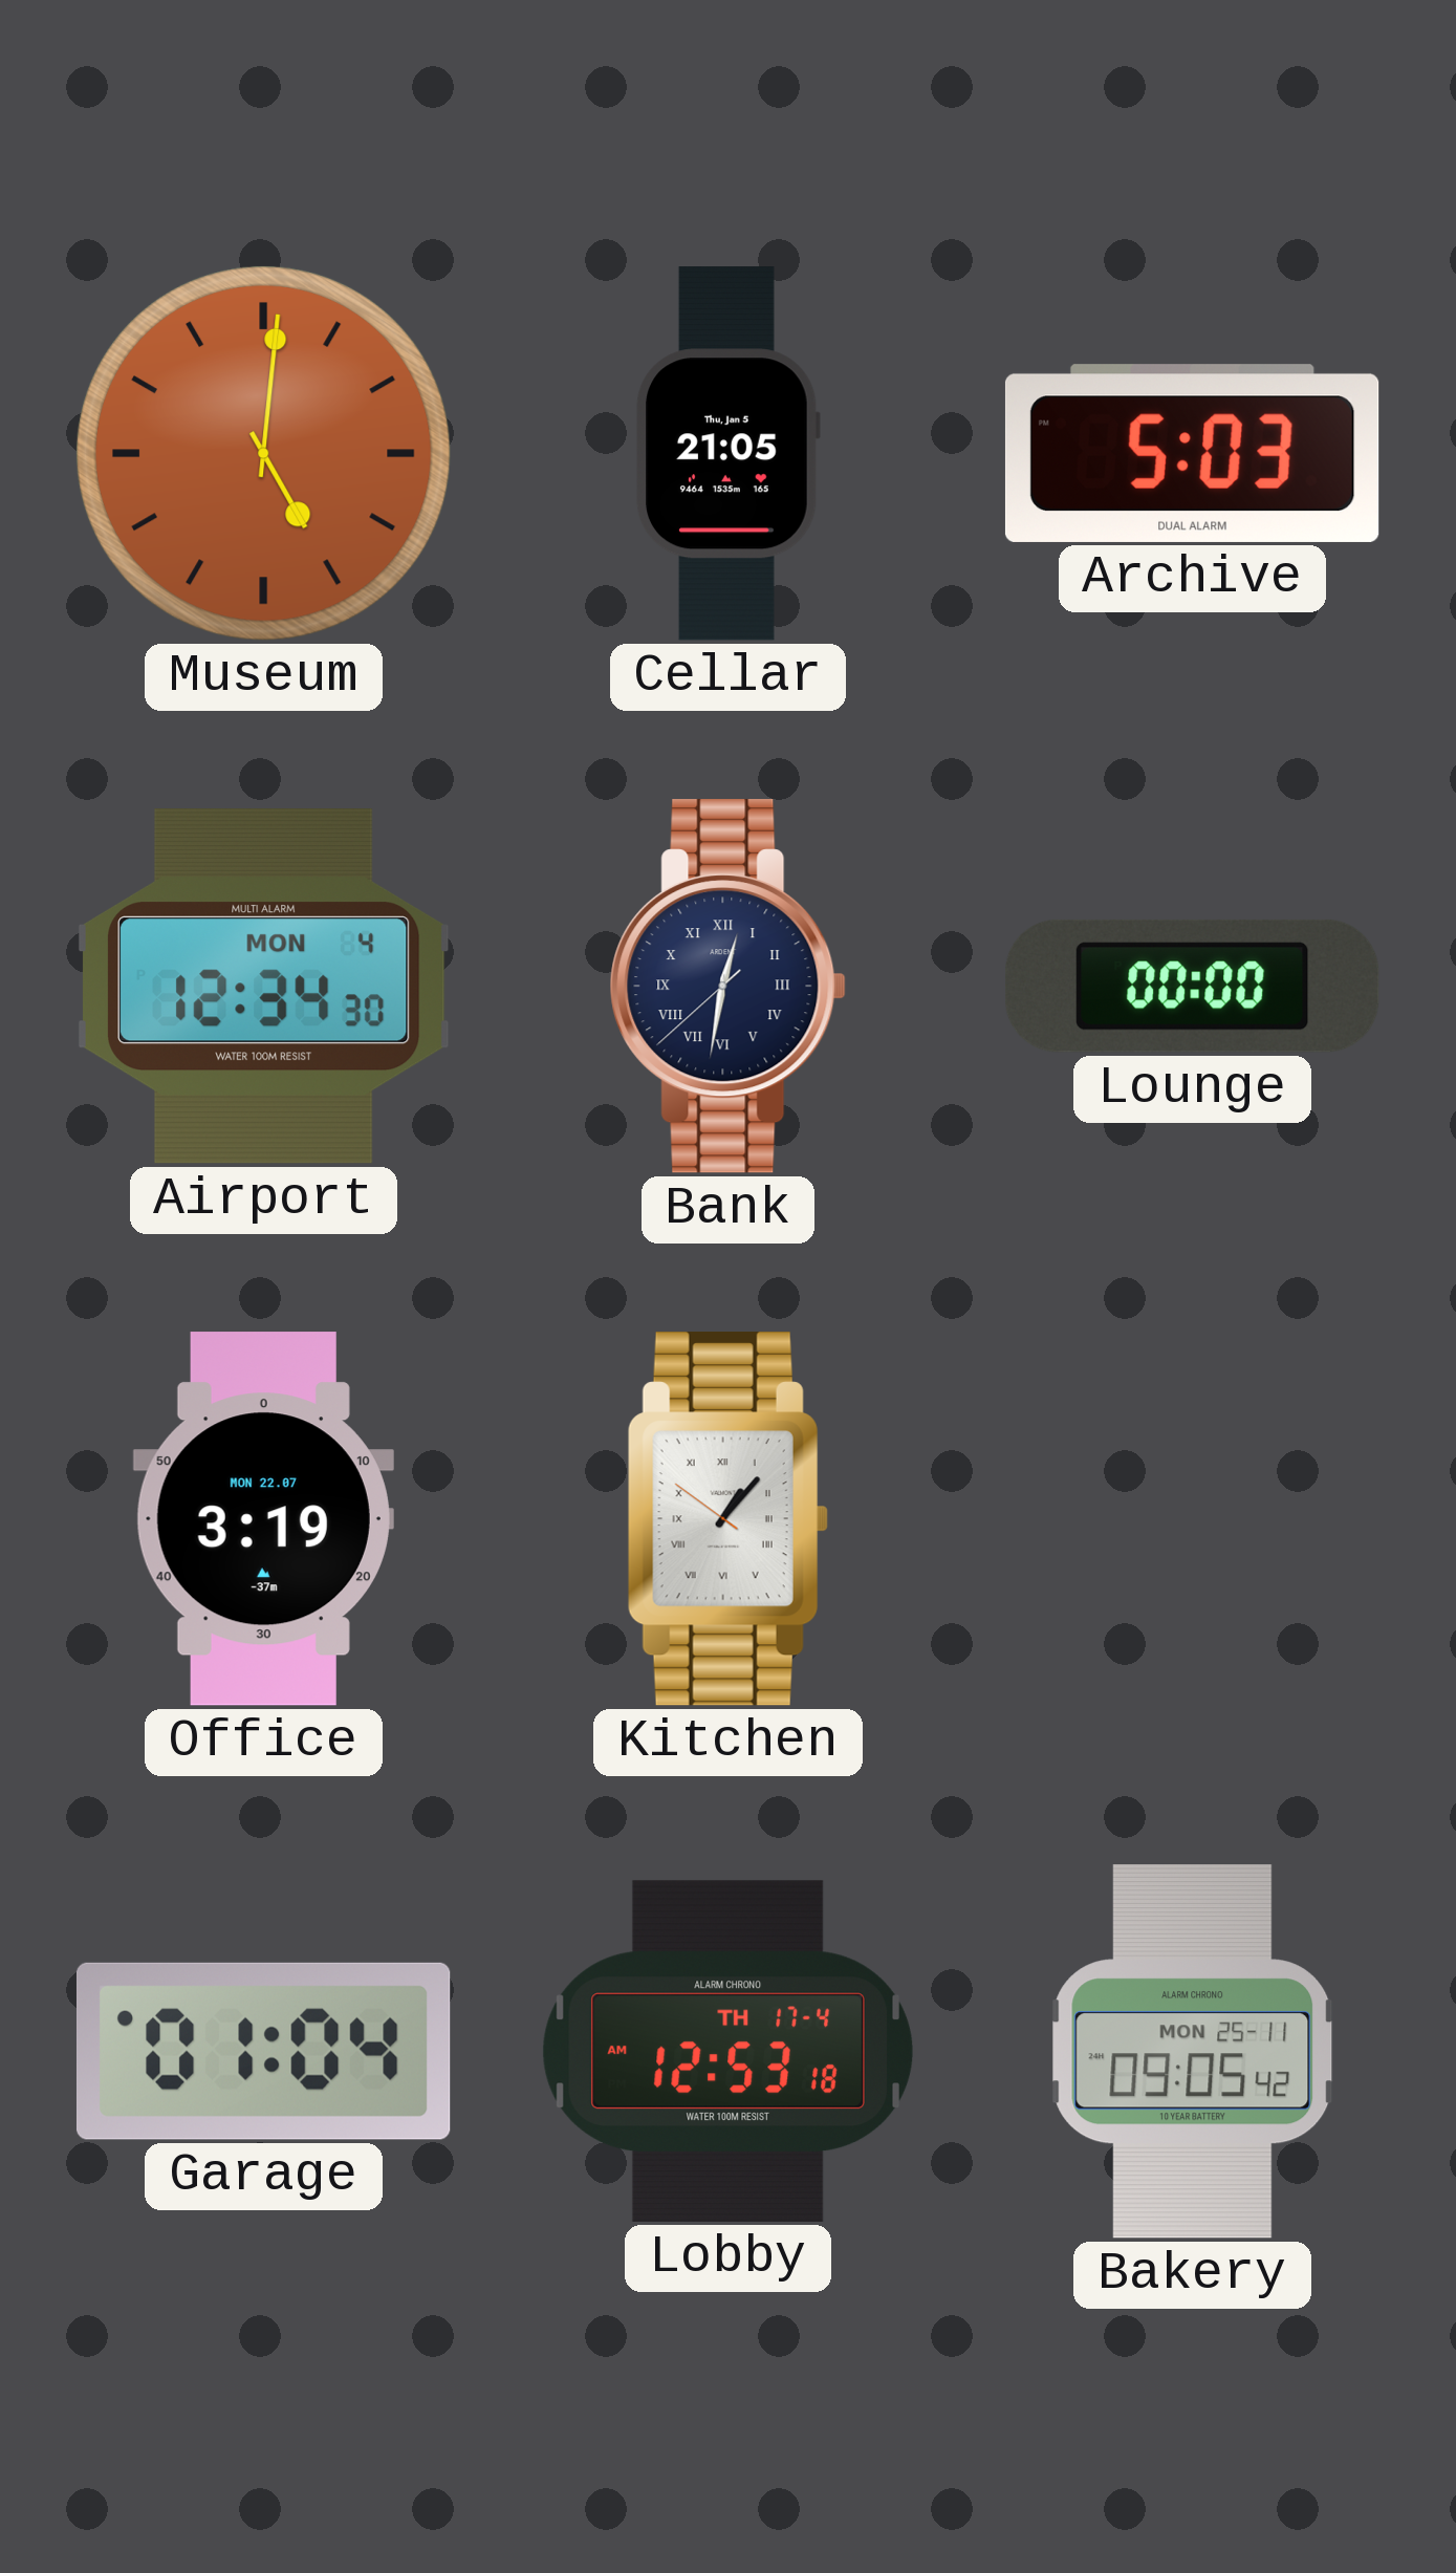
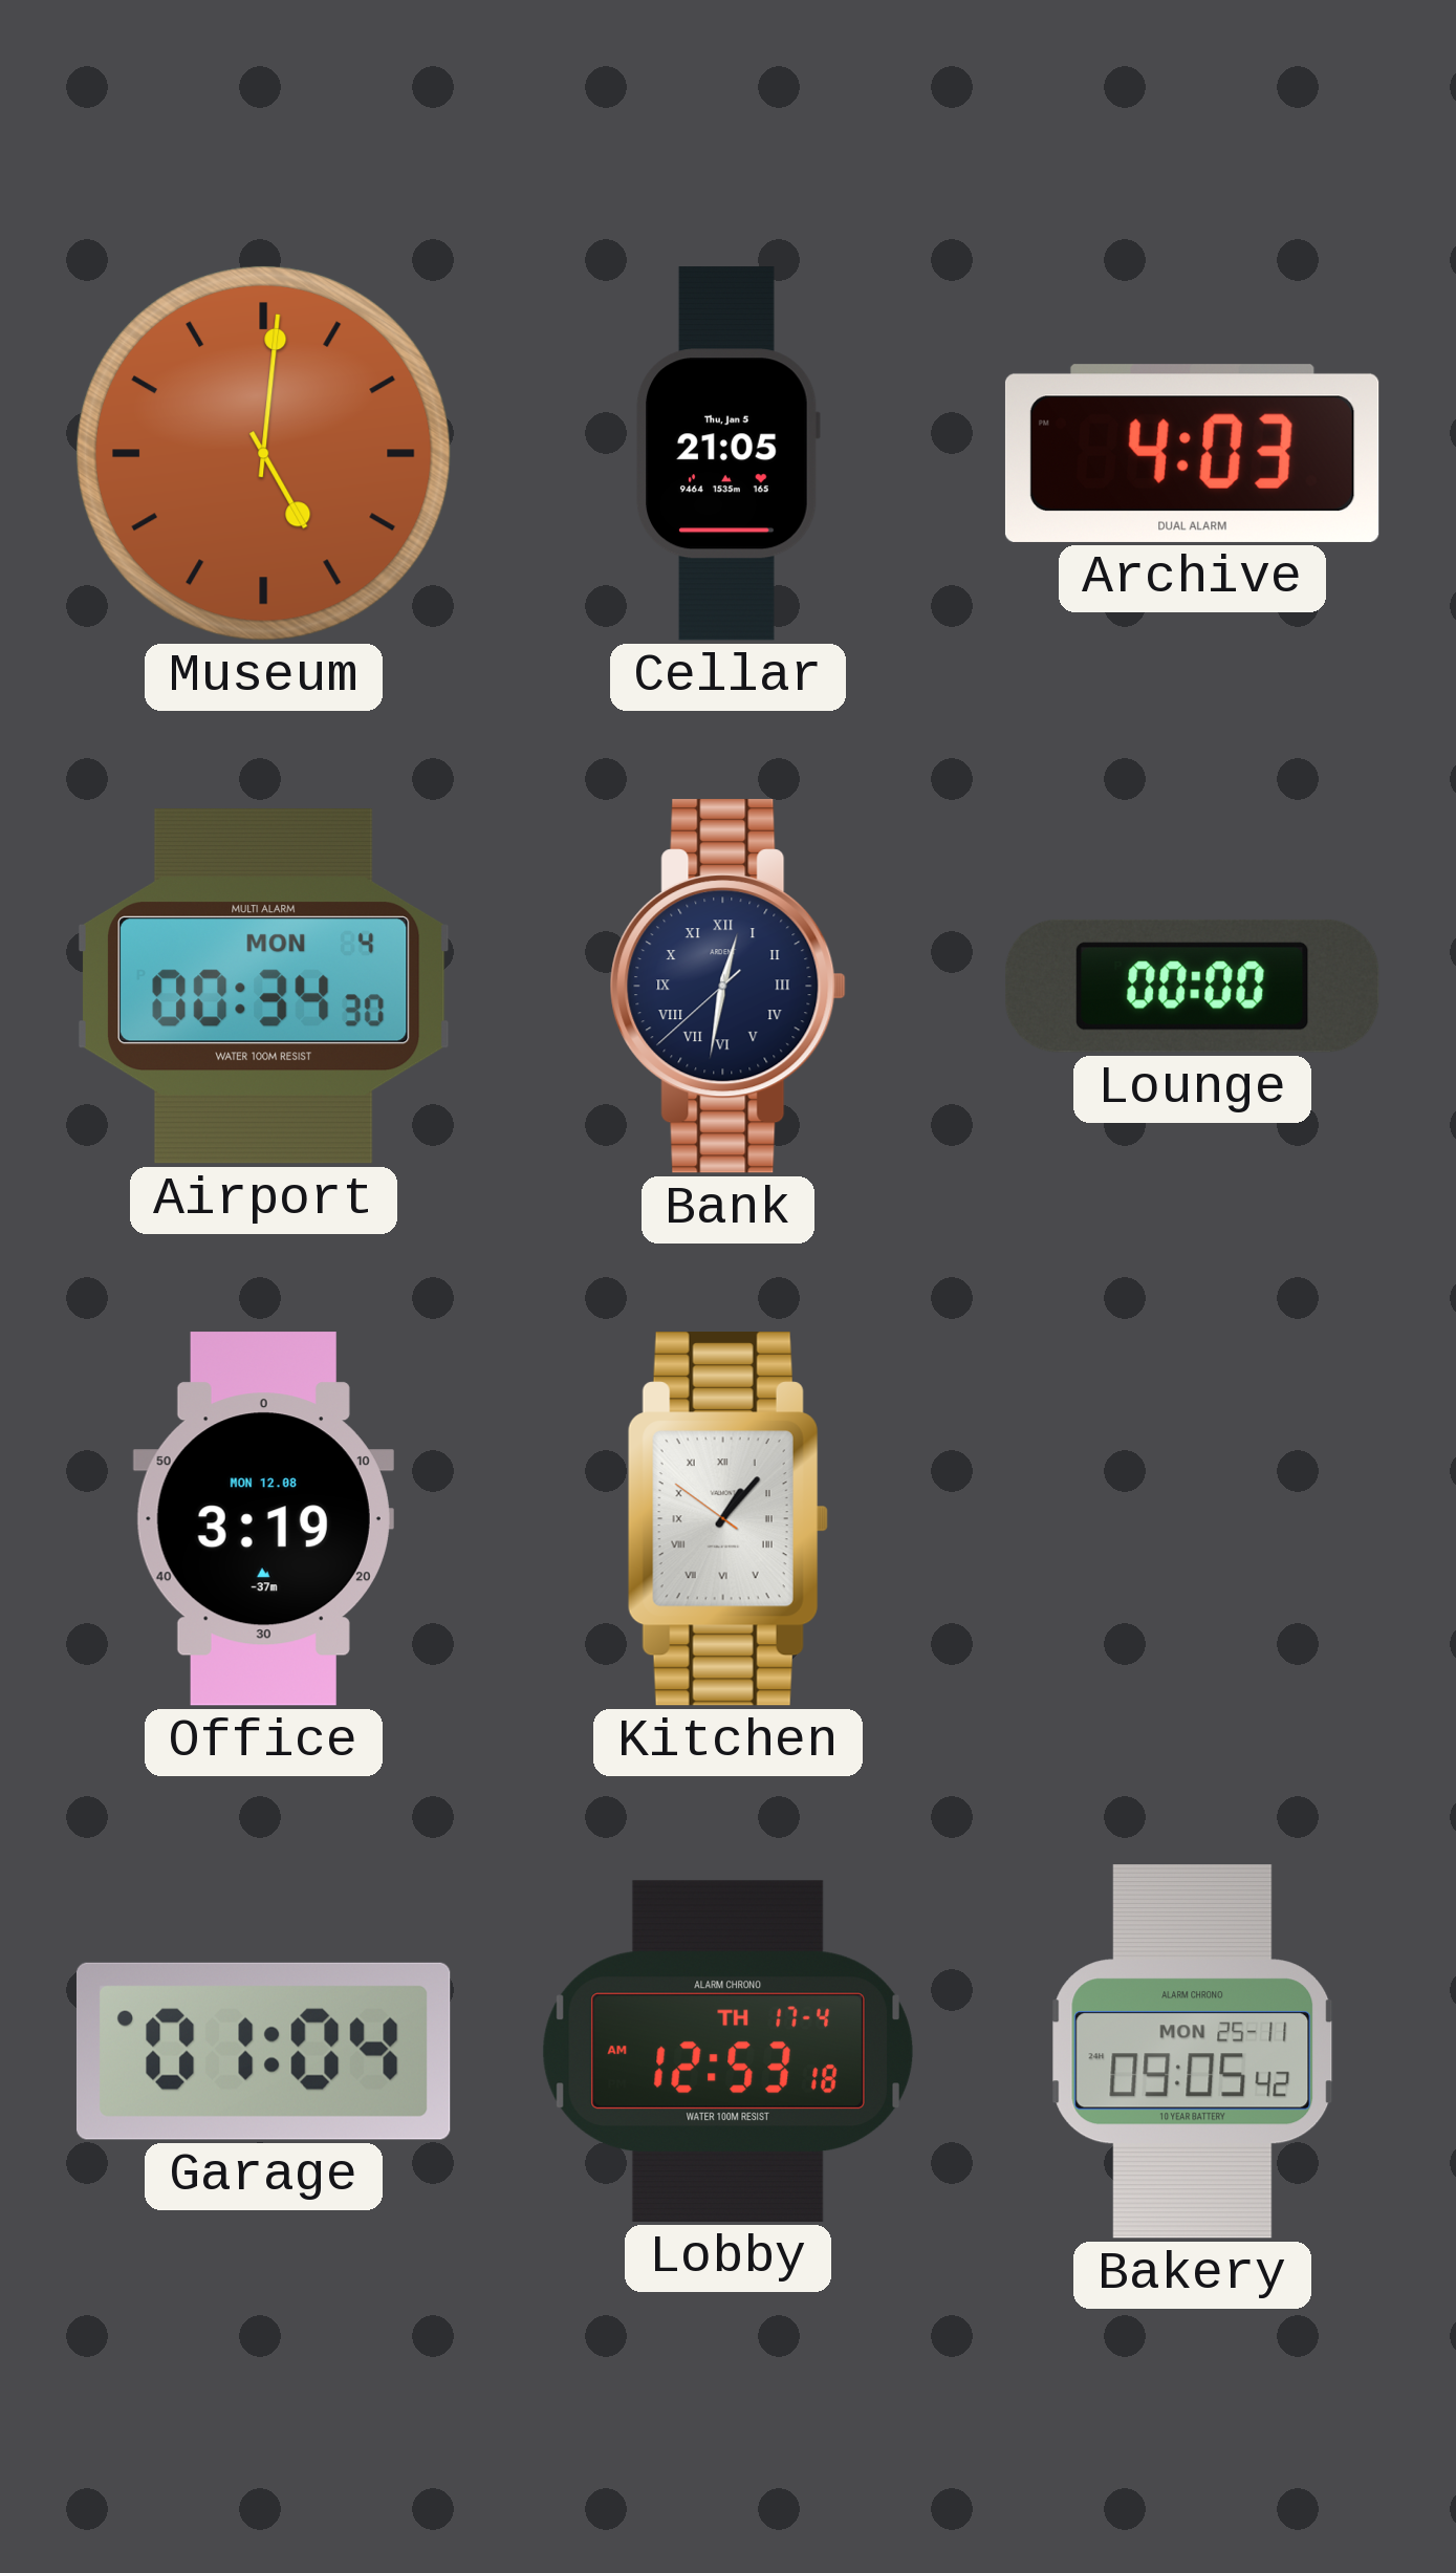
Archive: 5:03 -> 4:03 (1192, 453)
Airport: 12:34 -> 00:34 (264, 986)
Office date: MON 22.07 -> MON 12.08 (263, 1519)
